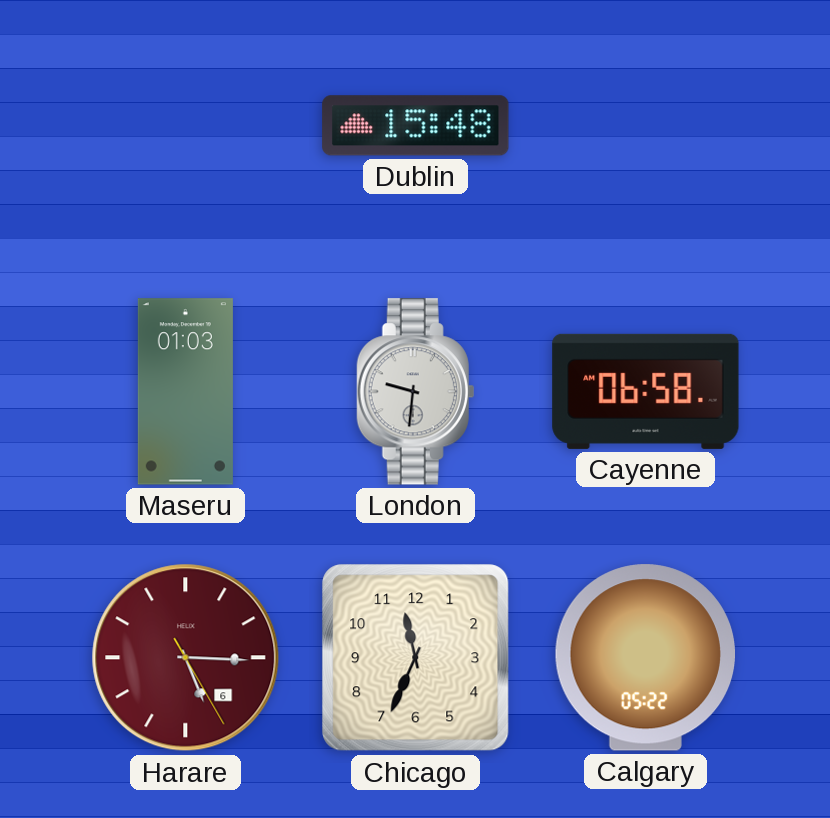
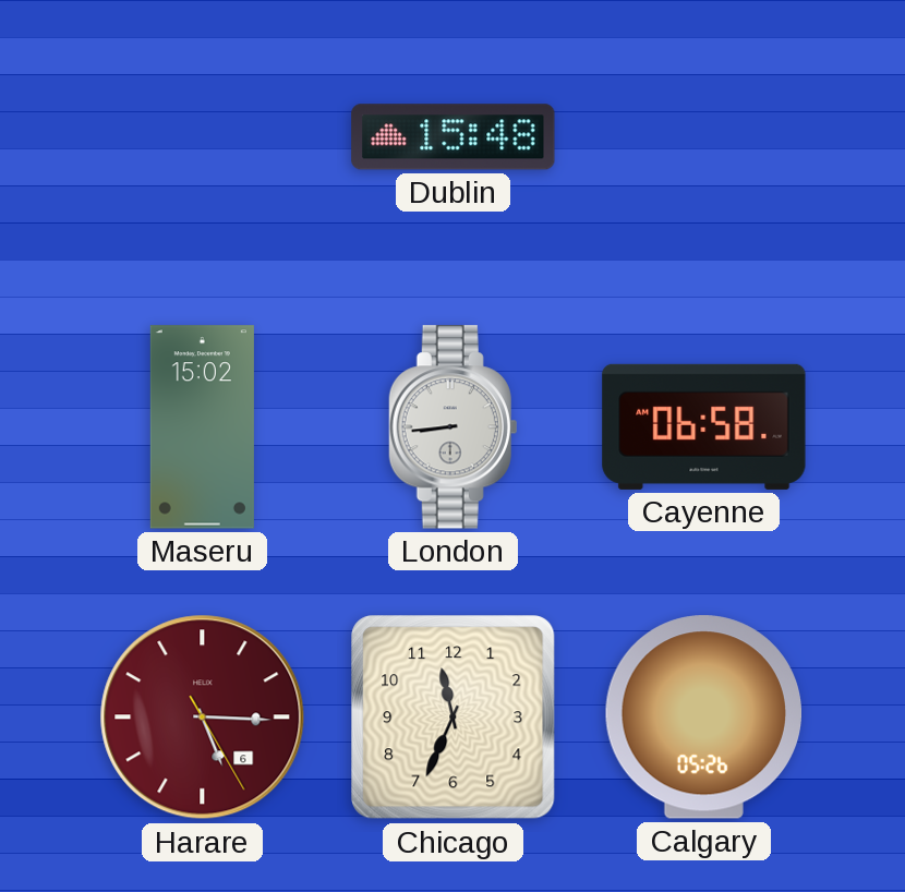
Maseru: 01:03 -> 15:02 (202, 427)
London: 9:31 -> 8:44 (454, 427)
Calgary: 05:22 -> 05:26 (703, 718)
